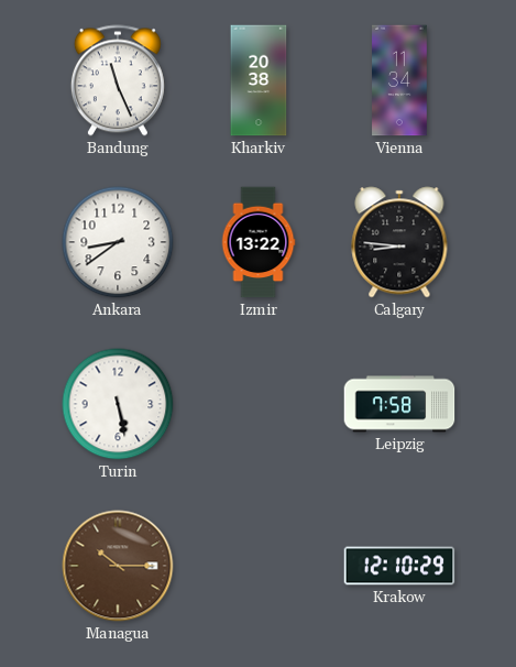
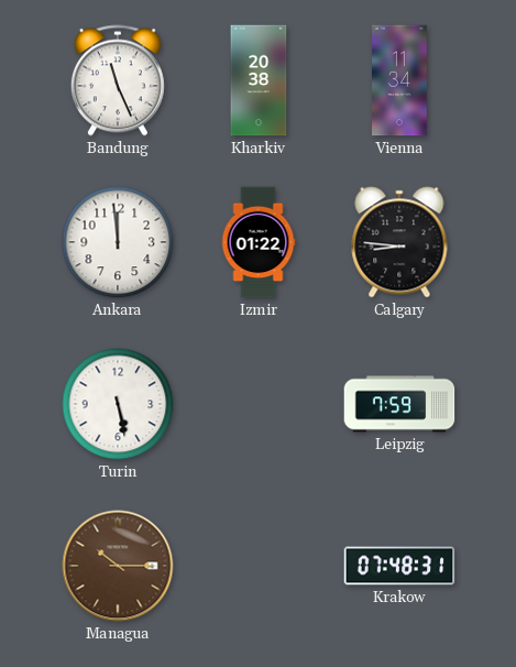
Ankara: 8:39 -> 11:59 (118, 242)
Izmir: 13:22 -> 01:22 (259, 242)
Leipzig: 7:58 -> 7:59 (399, 404)
Krakow: 12:10 -> 07:48 (399, 566)
